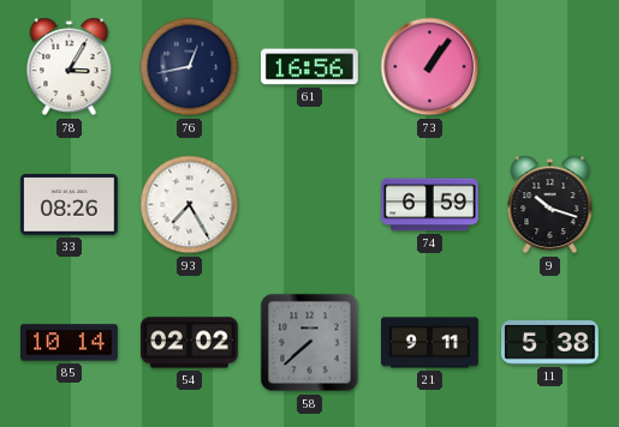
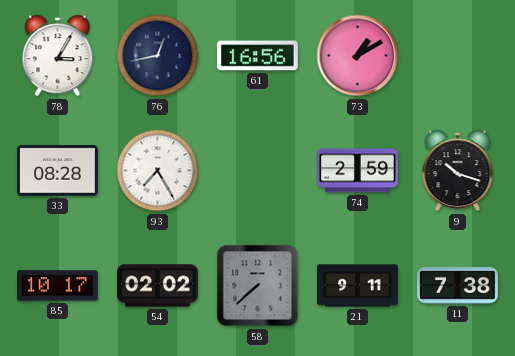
73: 1:06 -> 1:10 (358, 56)
33: 08:26 -> 08:28 (58, 171)
74: 6:59 -> 2:59 (358, 171)
85: 10:14 -> 10:17 (58, 286)
11: 5:38 -> 7:38 (458, 286)
